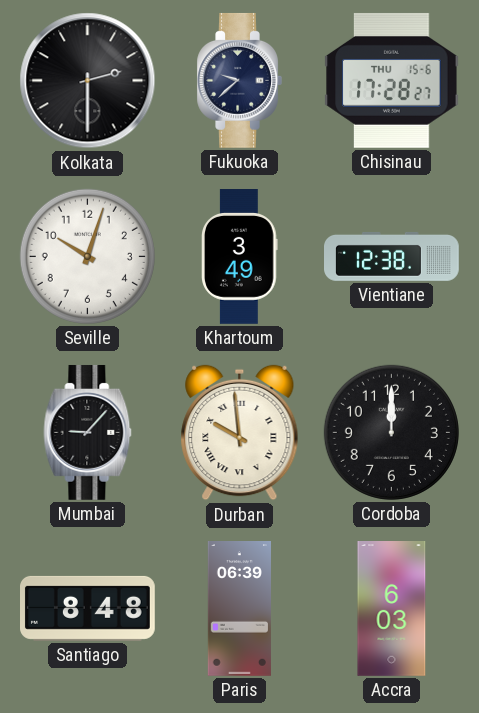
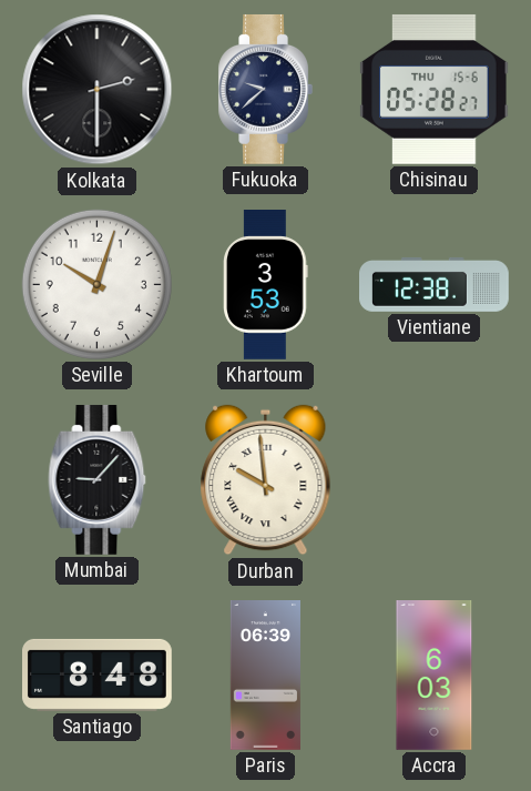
Chisinau: 17:28 -> 05:28 (435, 89)
Khartoum: 3:49 -> 3:53 (266, 285)
Cordoba: 12:00 -> none (391, 432)
